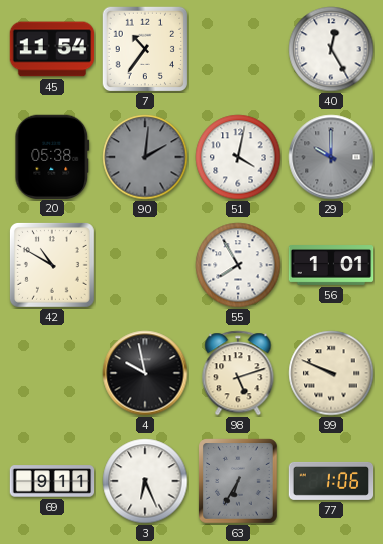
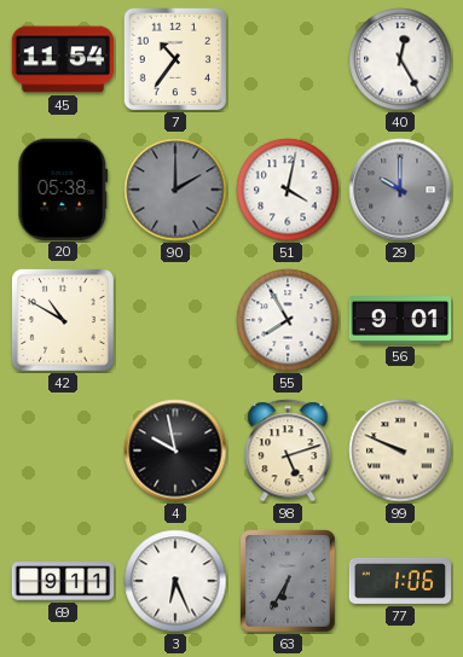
90: 2:01 -> 2:00 (175, 190)
56: 1:01 -> 9:01 (400, 321)
